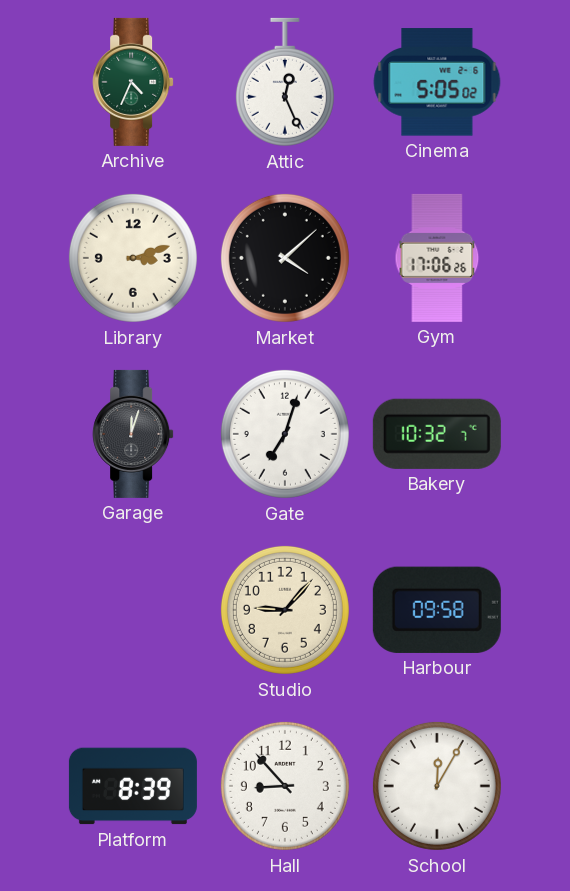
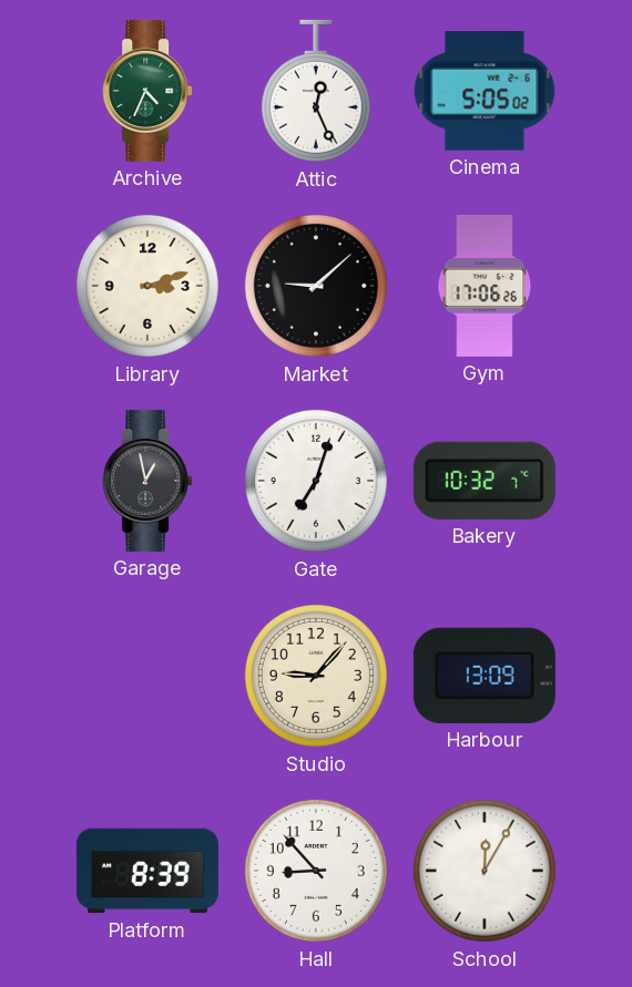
Market: 4:08 -> 9:08 (316, 286)
Garage: 12:03 -> 12:58 (147, 481)
Harbour: 09:58 -> 13:09 (485, 676)
